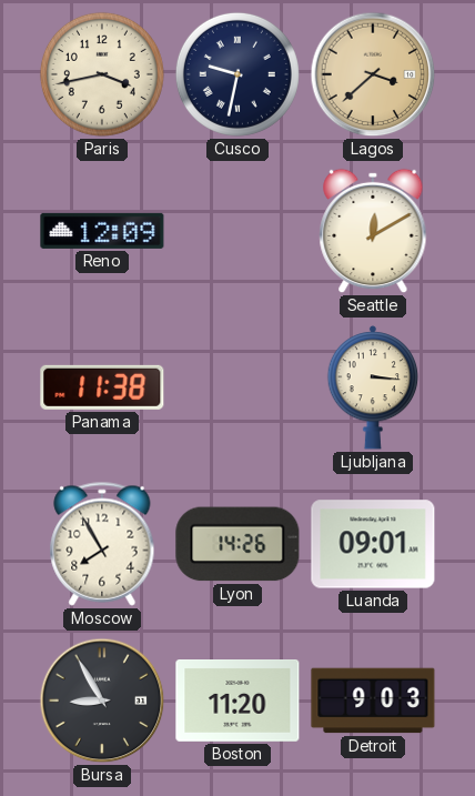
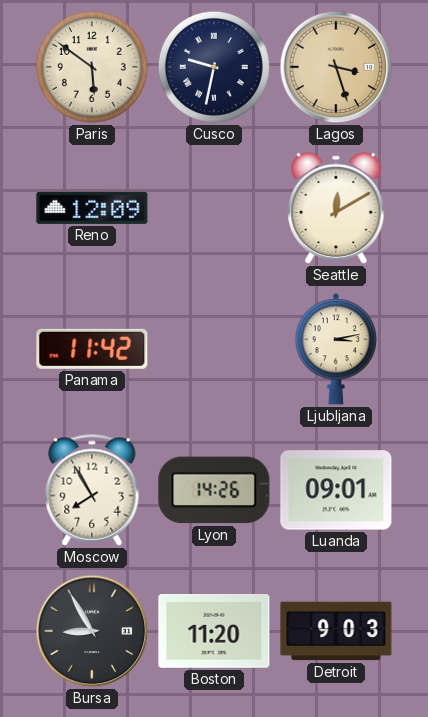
Paris: 3:43 -> 5:51 (92, 67)
Lagos: 3:38 -> 3:27 (336, 67)
Panama: 11:38 -> 11:42 (92, 349)
Ljubljana: 3:16 -> 3:13 (336, 349)
